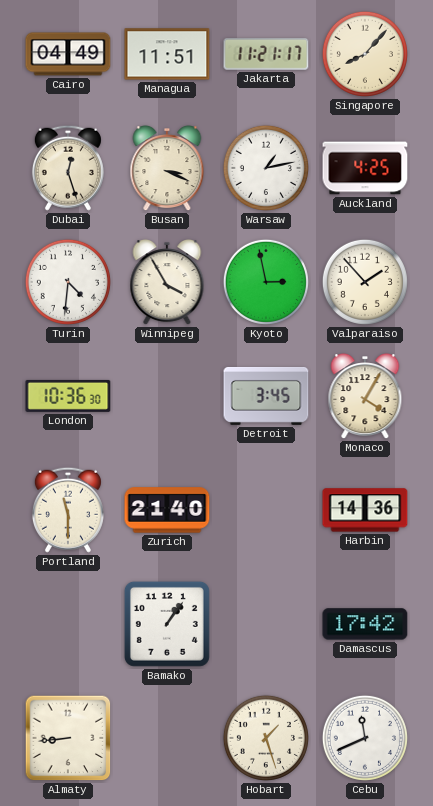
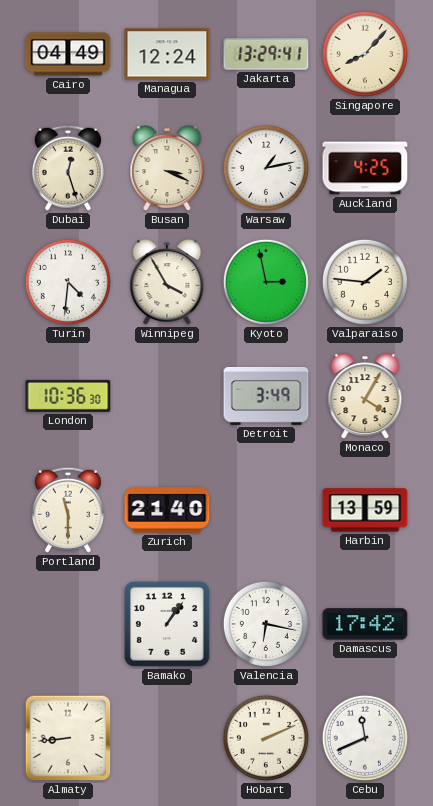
Managua: 11:51 -> 12:24 (167, 54)
Jakarta: 11:21 -> 13:29 (266, 54)
Valparaiso: 1:53 -> 1:46 (365, 282)
Detroit: 3:45 -> 3:49 (266, 396)
Harbin: 14:36 -> 13:59 (365, 510)
Valencia: none -> 6:17 (266, 624)
Hobart: 1:27 -> 2:11 (266, 738)
